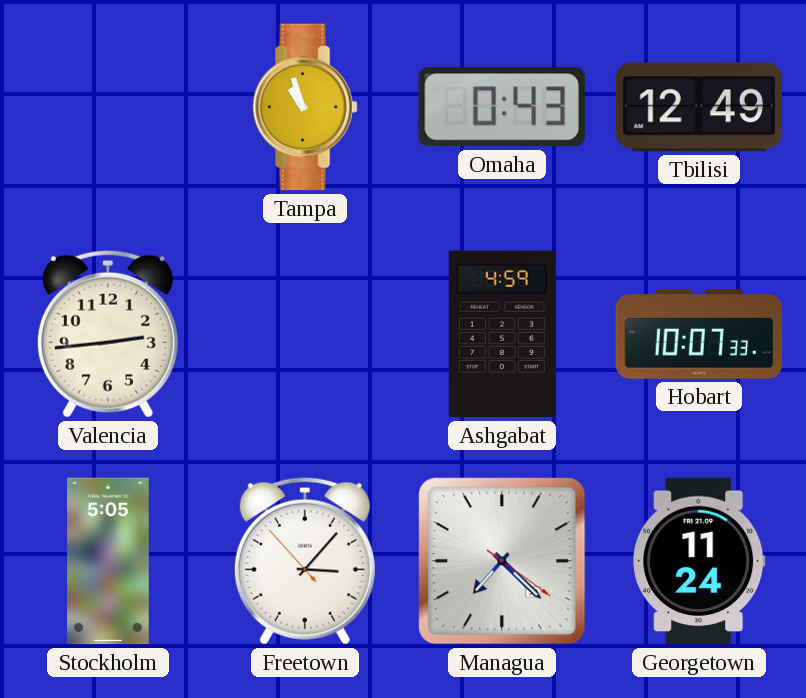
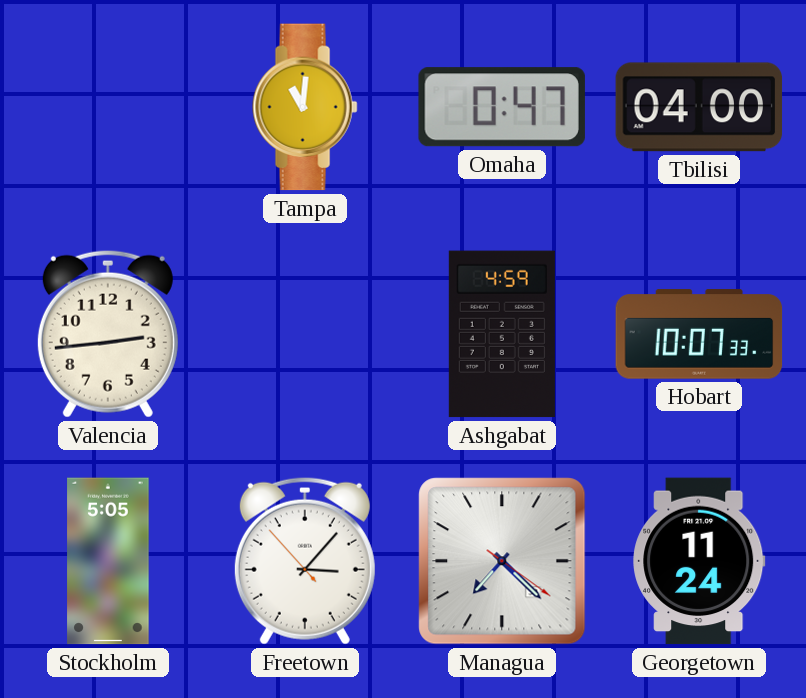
Tampa: 10:57 -> 11:01 (305, 107)
Omaha: 0:43 -> 0:47 (502, 107)
Tbilisi: 12:49 -> 04:00 (699, 107)
